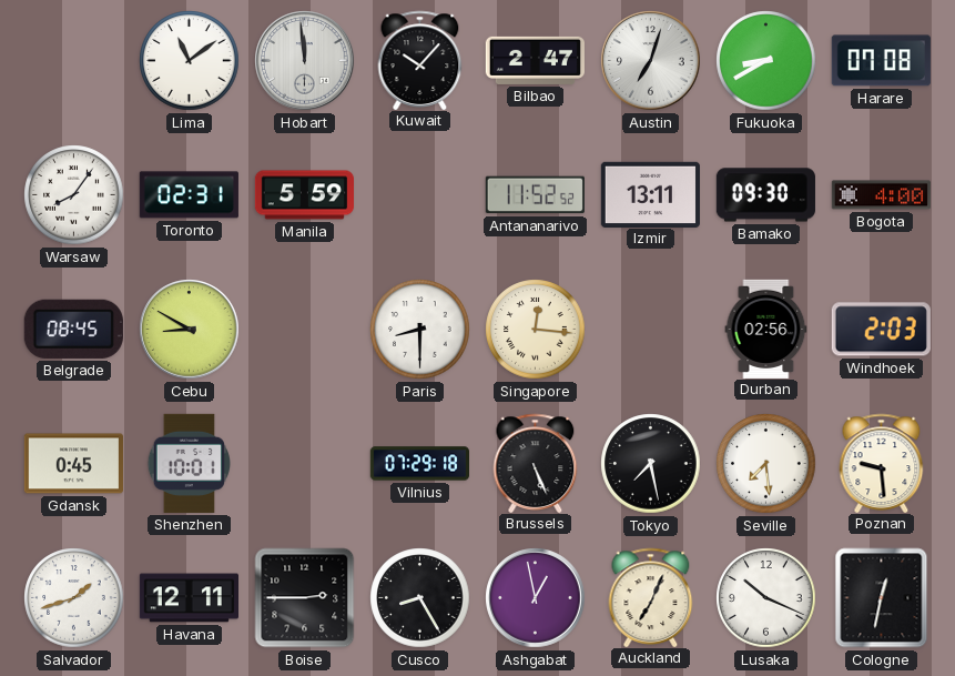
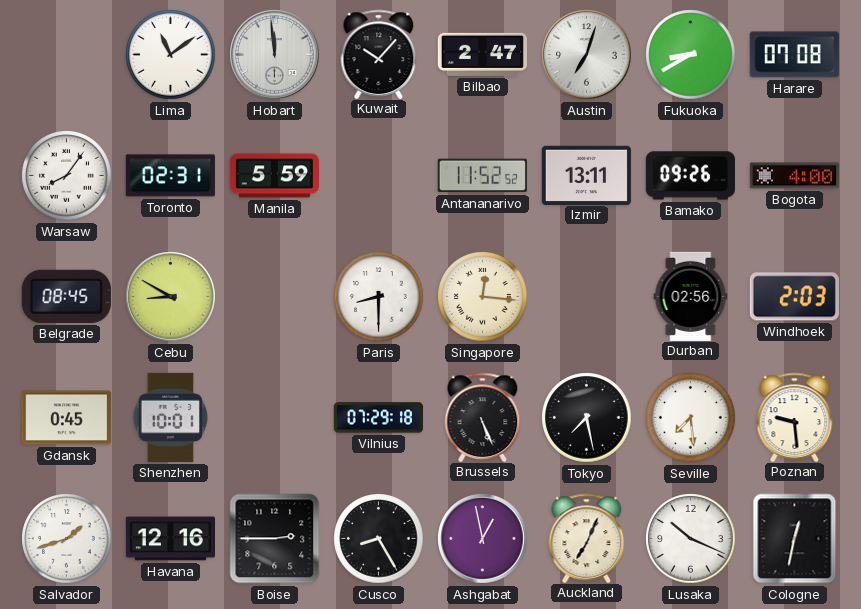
Bamako: 09:30 -> 09:26 (690, 176)
Havana: 12:11 -> 12:16 (170, 539)
